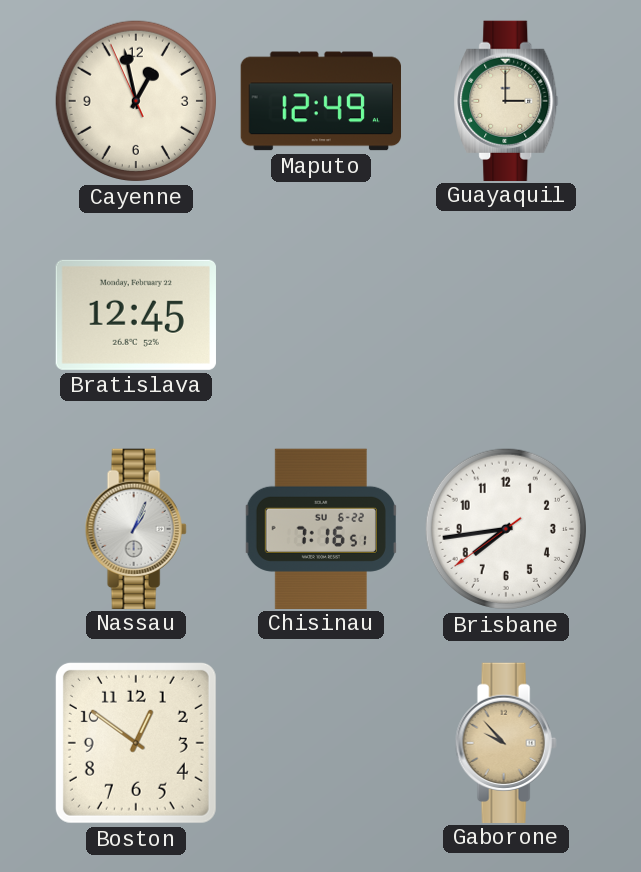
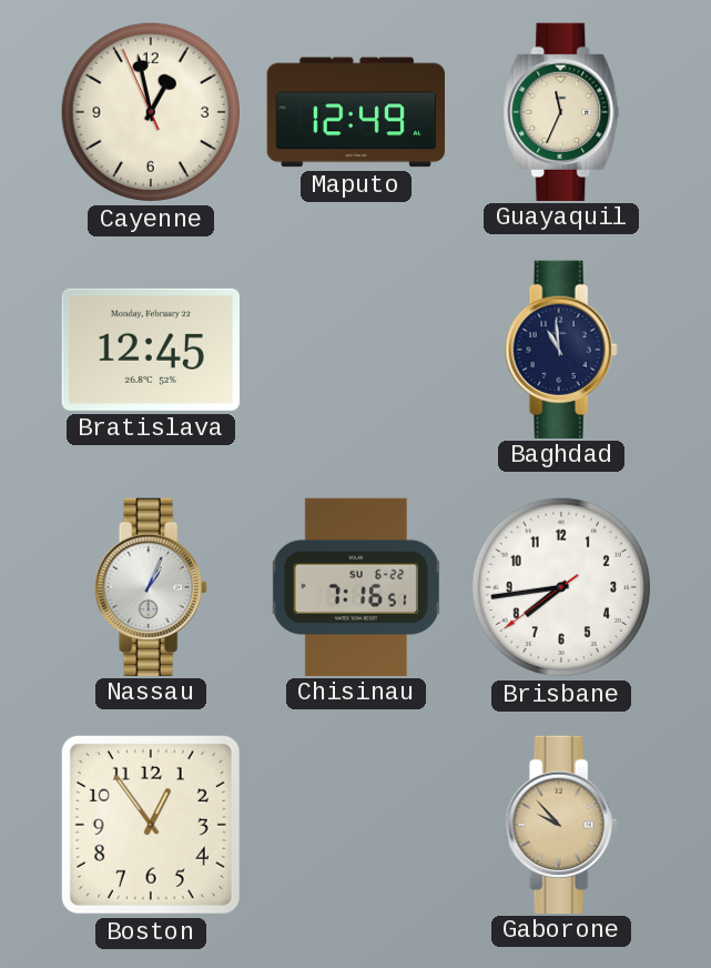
Guayaquil: 3:00 -> 11:34 (561, 111)
Baghdad: none -> 10:59 (561, 349)
Boston: 12:51 -> 12:54 (151, 825)
